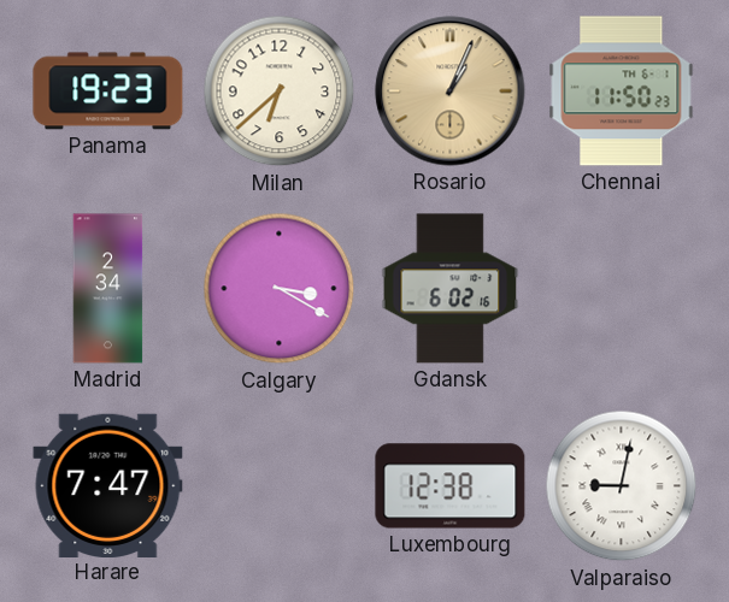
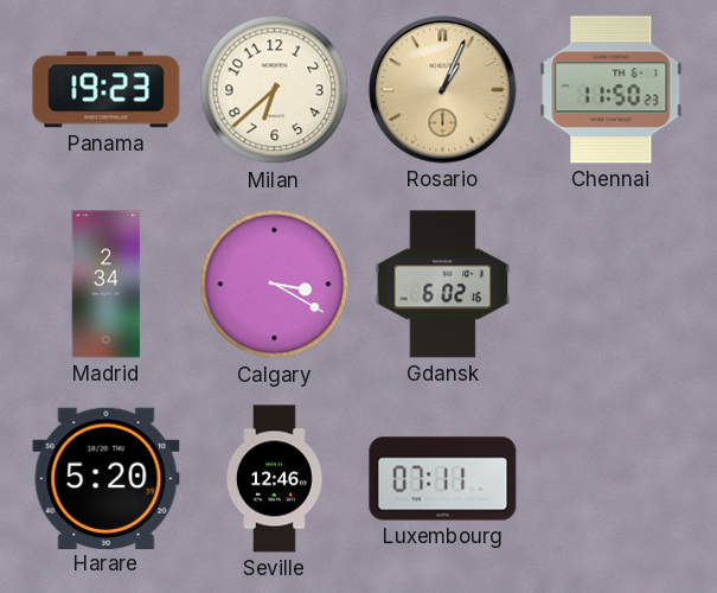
Harare: 7:47 -> 5:20 (107, 478)
Seville: none -> 12:46 (275, 479)
Luxembourg: 12:38 -> 07:11 (443, 479)
Valparaiso: 9:02 -> none (622, 486)
